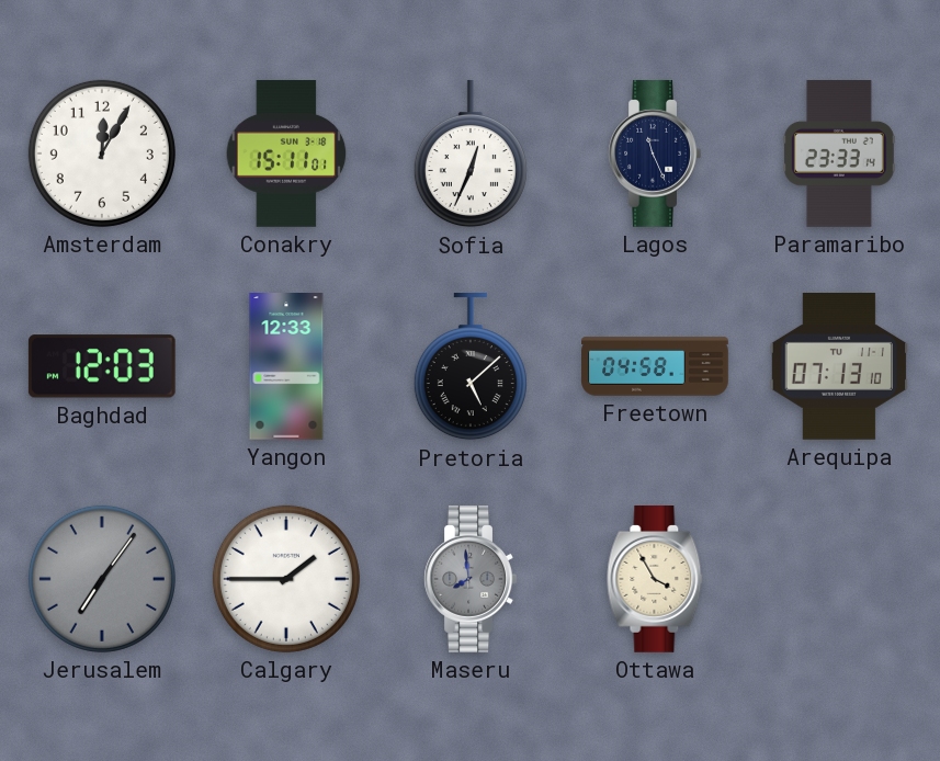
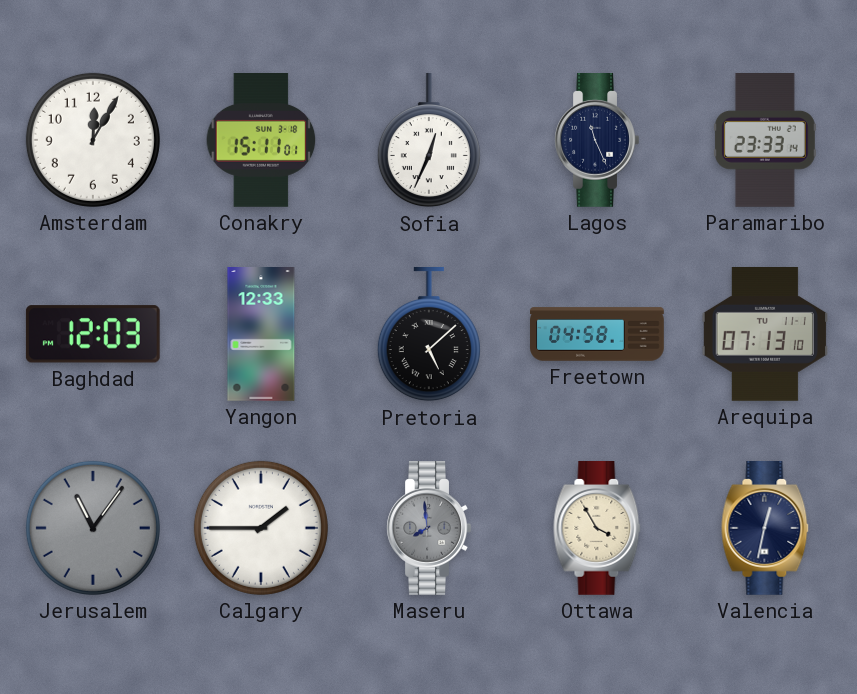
Jerusalem: 7:06 -> 11:06 (93, 528)
Valencia: none -> 12:32 (765, 529)
